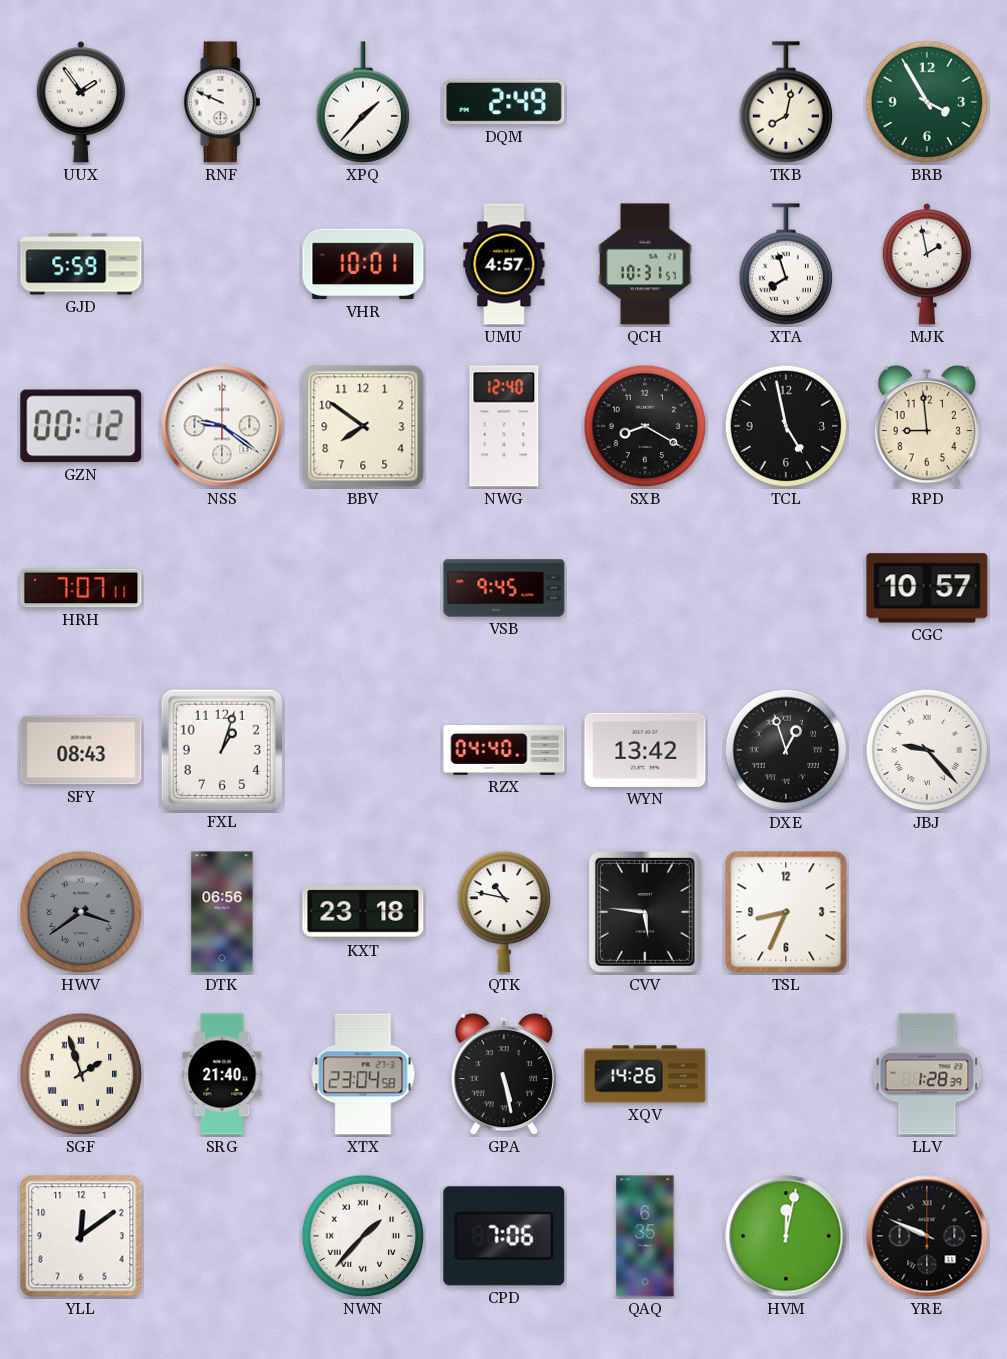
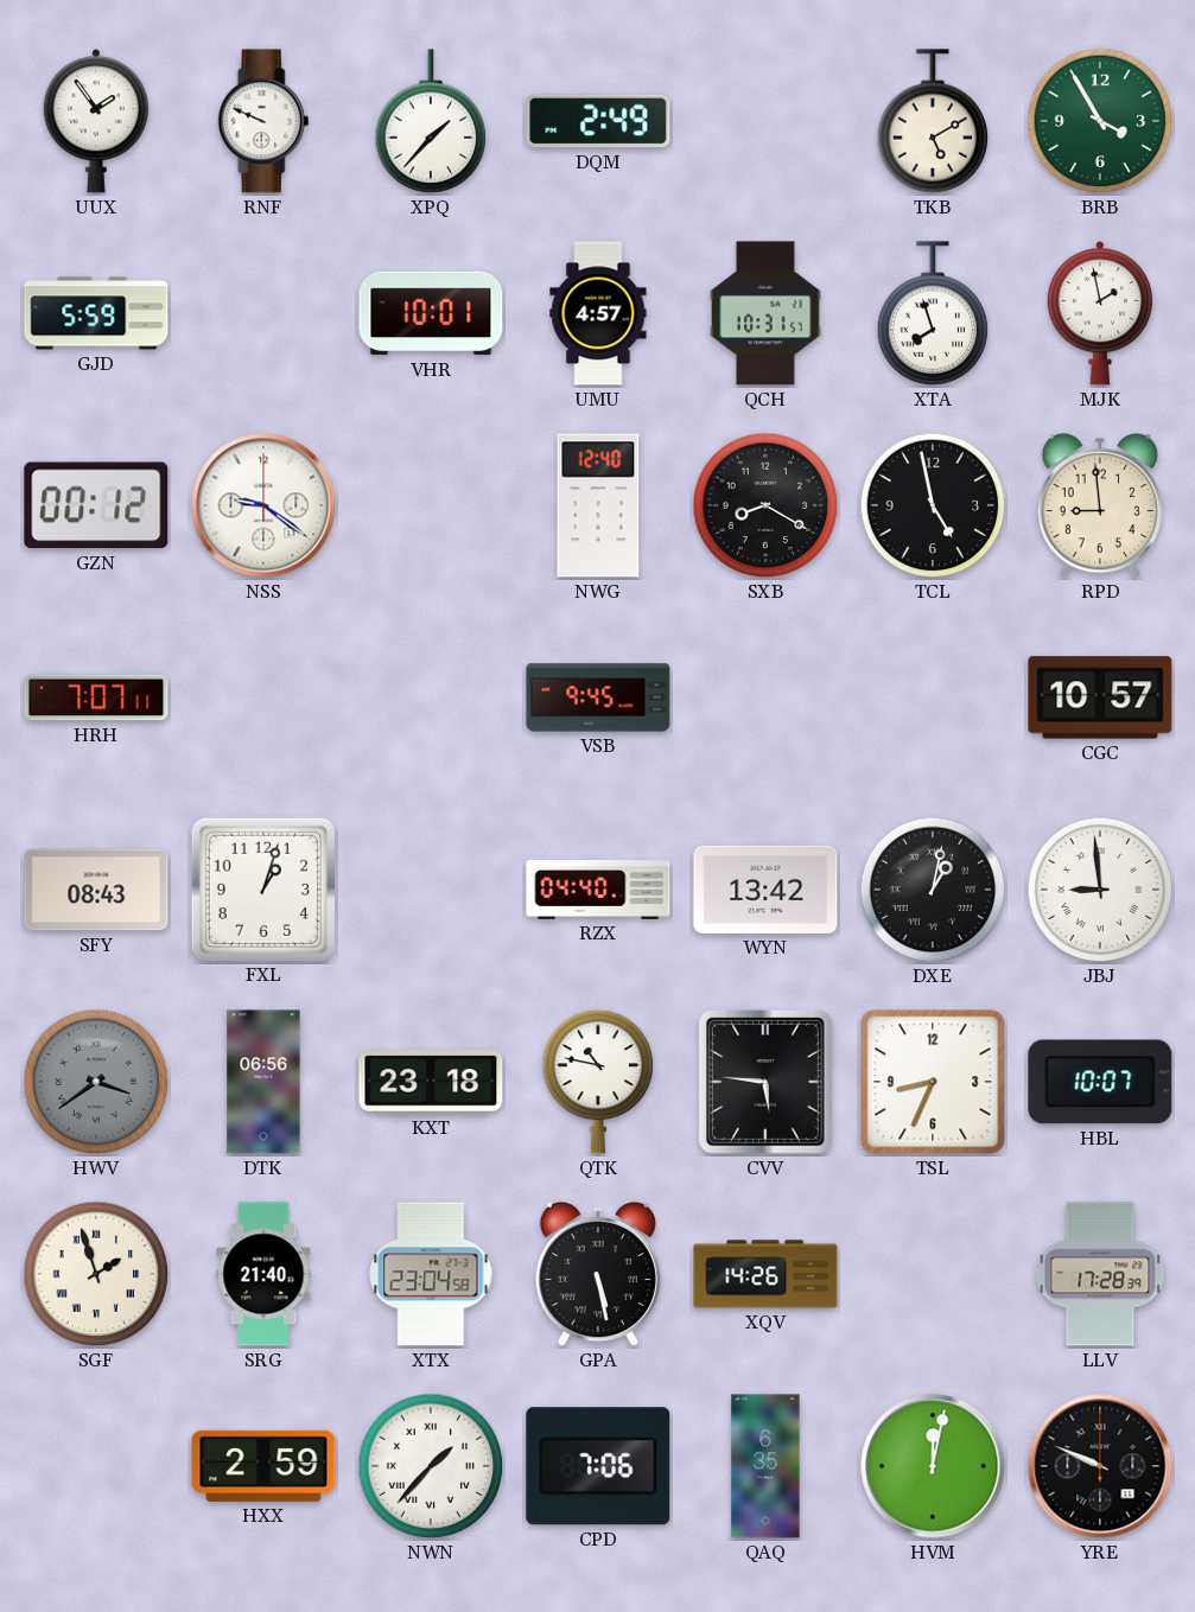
TKB: 8:02 -> 5:10 (933, 121)
BBV: 7:51 -> none (363, 426)
DXE: 12:57 -> 1:02 (933, 890)
JBJ: 9:23 -> 8:59 (1100, 890)
HBL: none -> 10:07 (1100, 1082)
LLV: 1:28 -> 17:28 (1100, 1274)
YLL: 12:09 -> none (81, 1236)
HXX: none -> 2:59 (263, 1466)
